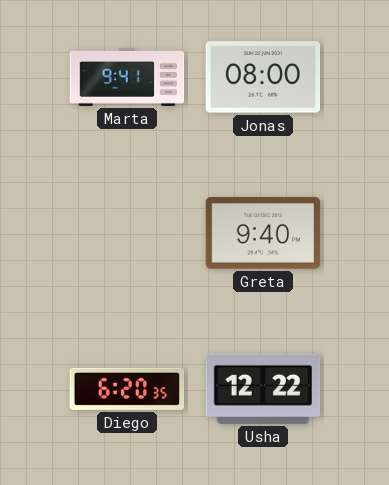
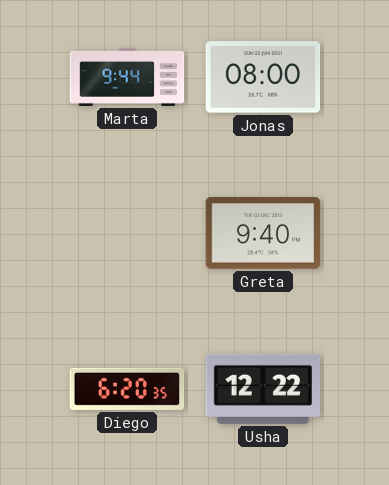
Marta: 9:41 -> 9:44 (127, 77)
